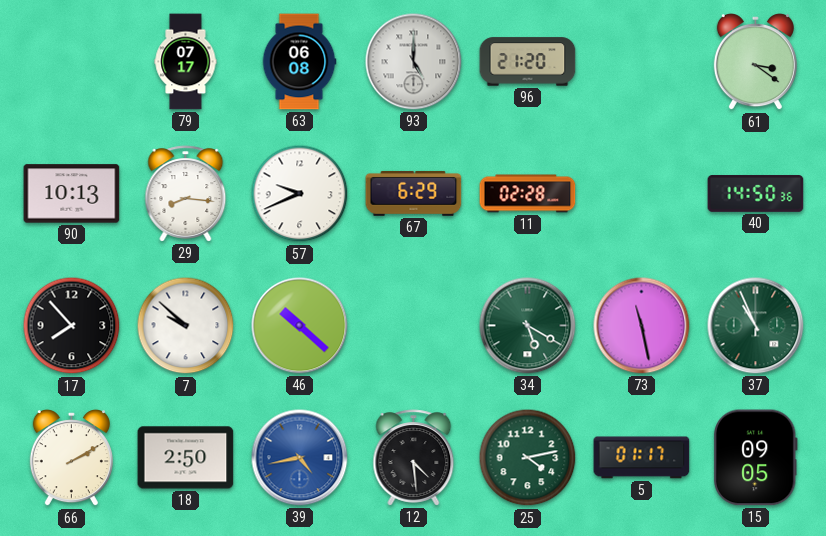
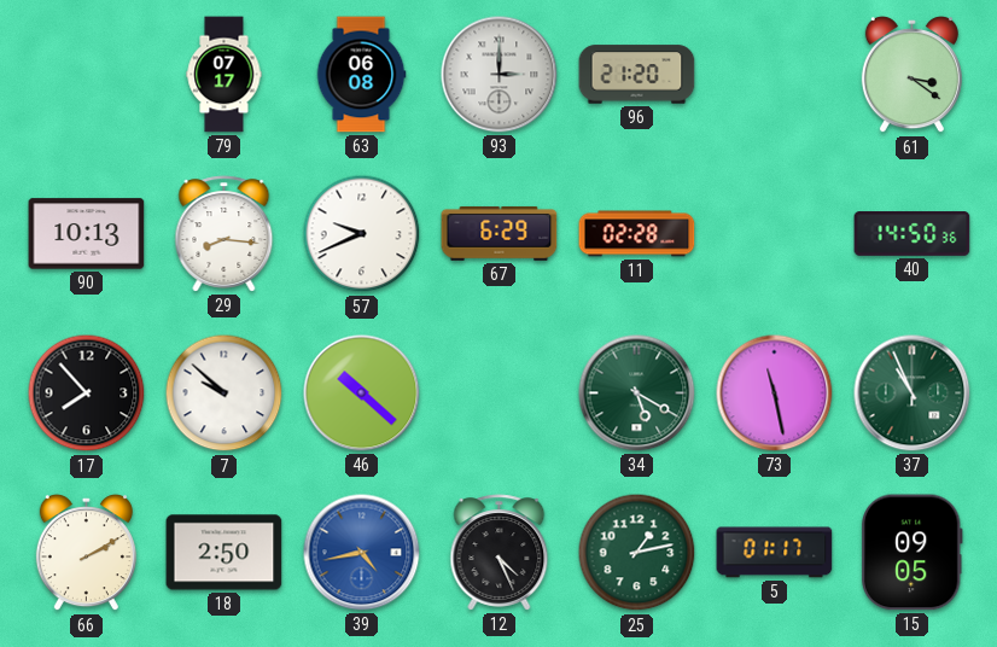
93: 5:00 -> 3:00 (500, 75)
12: 4:29 -> 4:26 (500, 553)
25: 4:13 -> 1:13 (637, 553)
